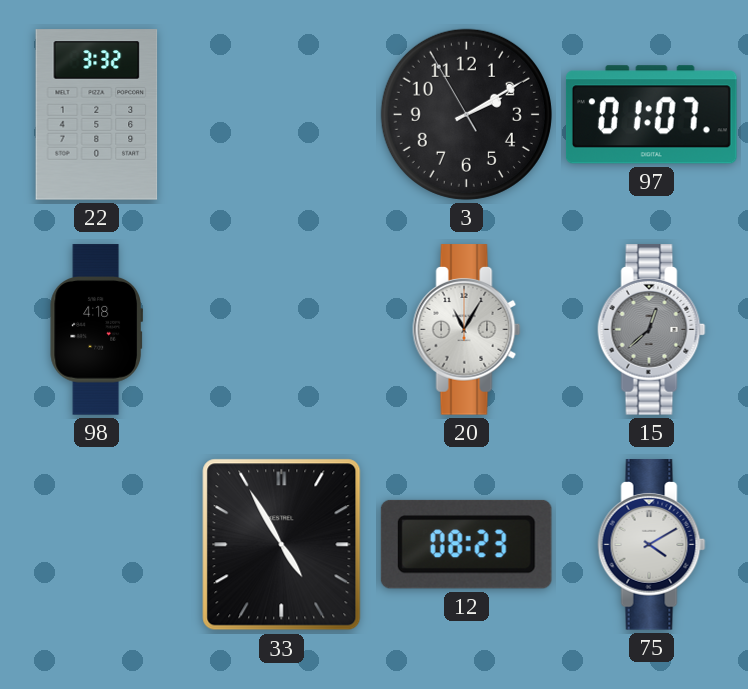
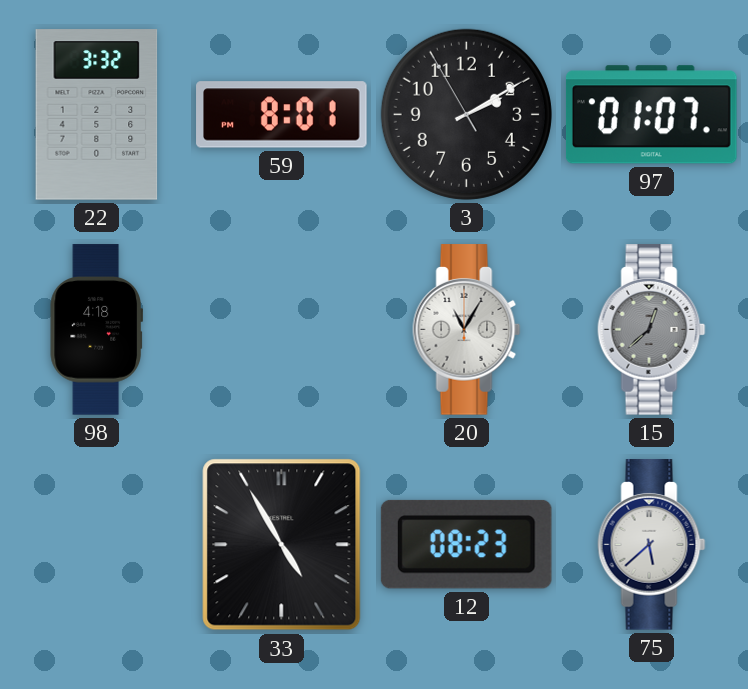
59: none -> 8:01 (282, 115)
75: 4:10 -> 5:38 (652, 545)
